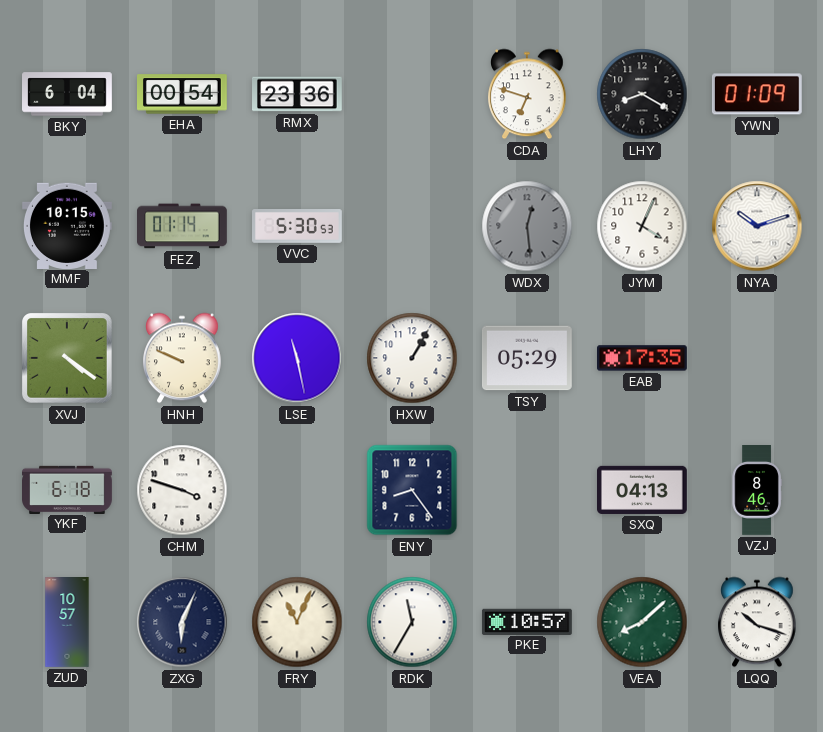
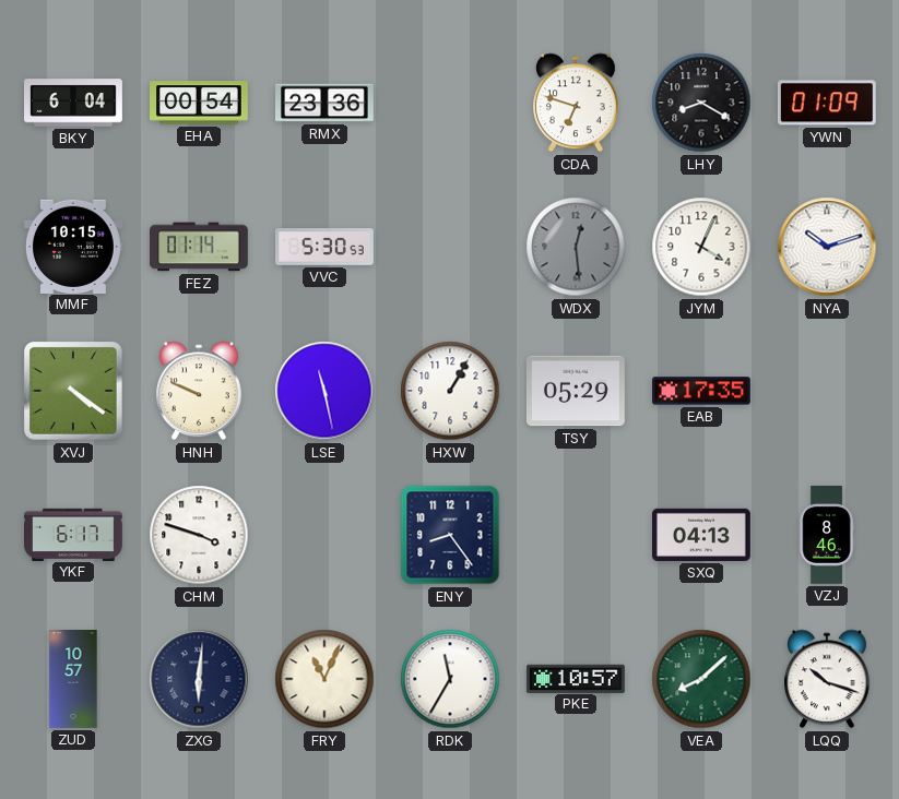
YKF: 6:18 -> 6:17 (74, 534)
ZXG: 6:04 -> 6:01 (199, 679)
